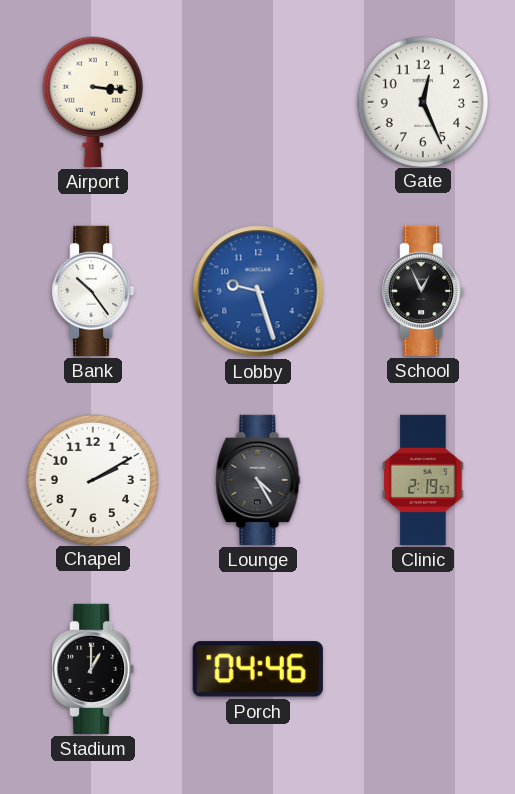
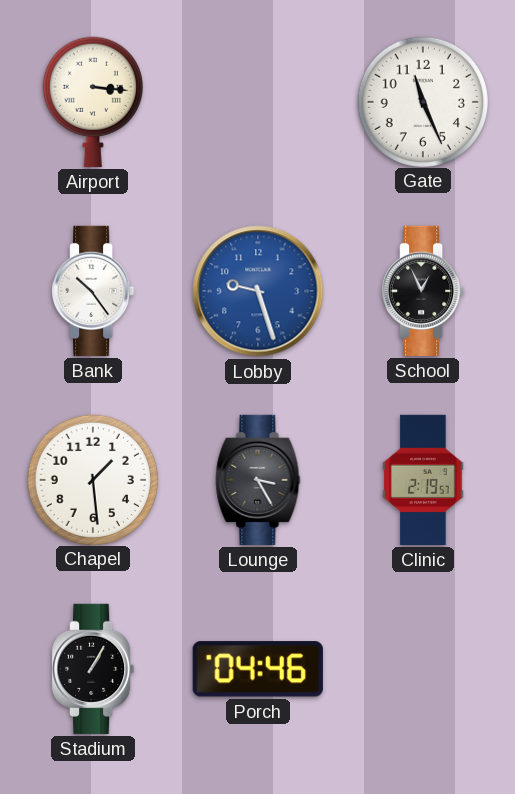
Gate: 12:26 -> 11:26 (422, 101)
Chapel: 2:10 -> 1:29 (92, 479)
Lounge: 4:25 -> 3:25 (258, 480)
Stadium: 1:00 -> 1:05 (93, 669)
